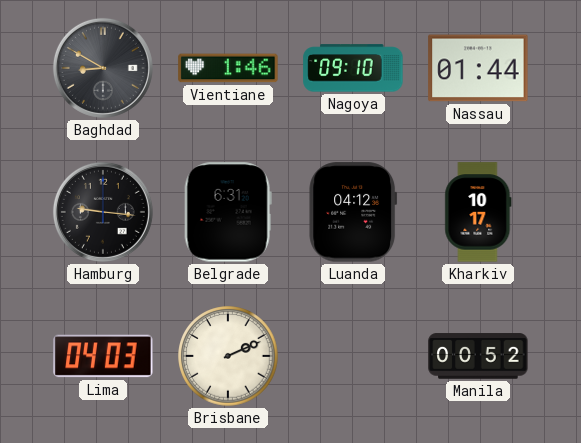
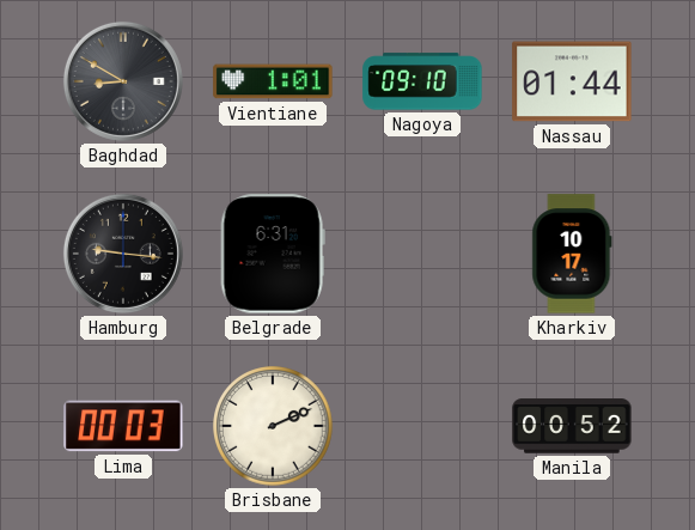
Vientiane: 1:46 -> 1:01 (273, 81)
Luanda: 04:12 -> none (353, 212)
Lima: 04:03 -> 00:03 (123, 426)
